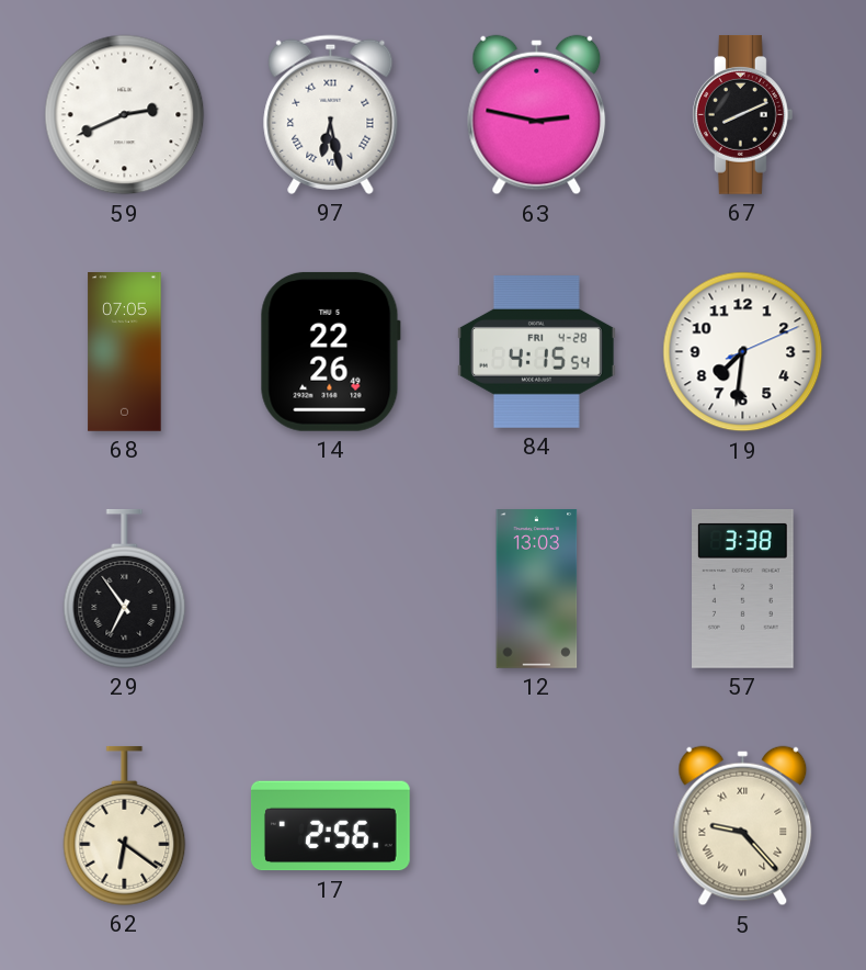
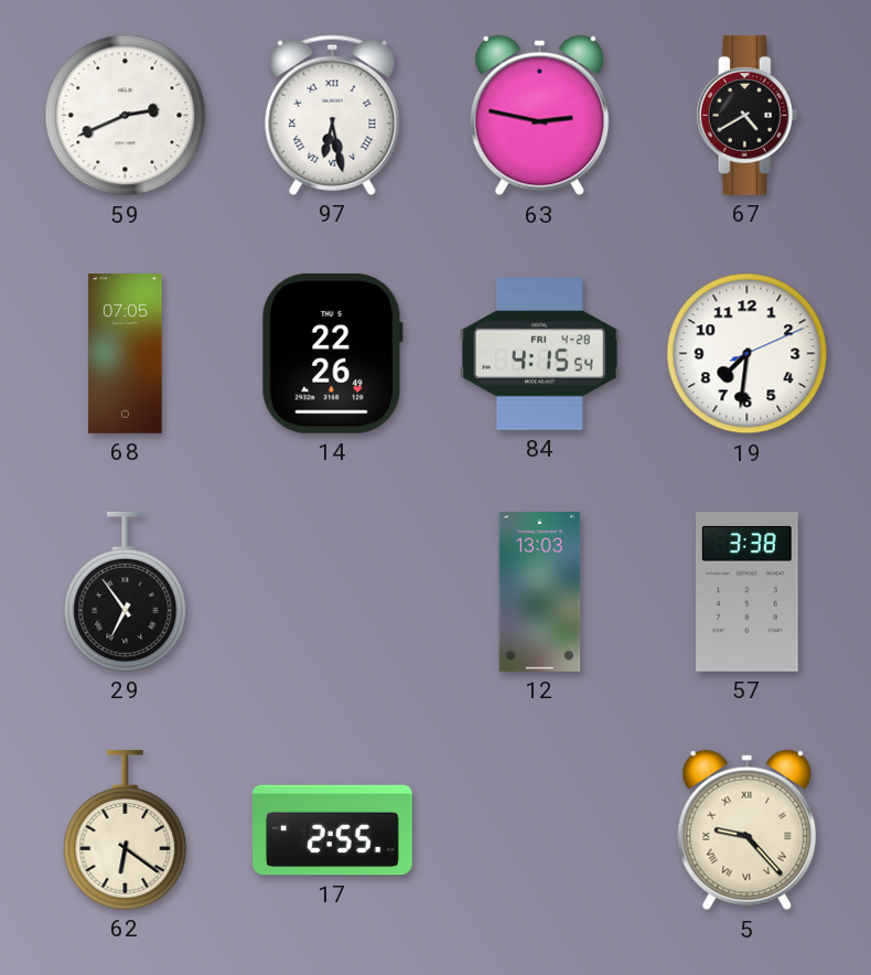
67: 8:11 -> 4:40 (746, 116)
17: 2:56 -> 2:55 (333, 831)
